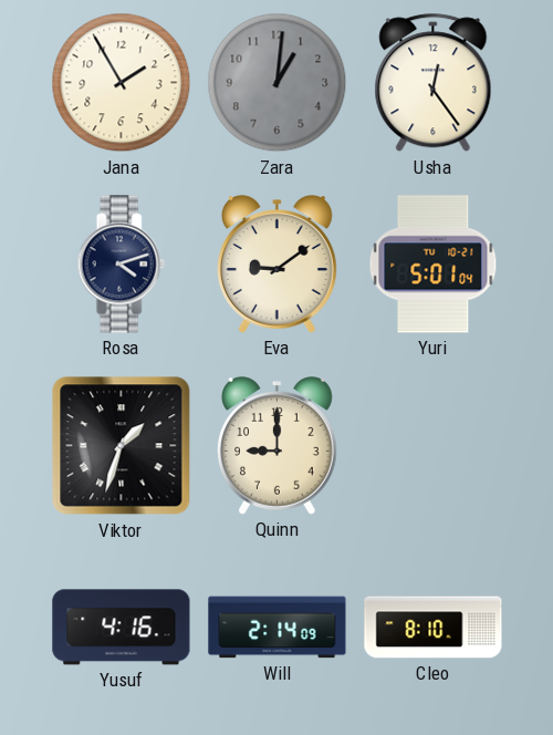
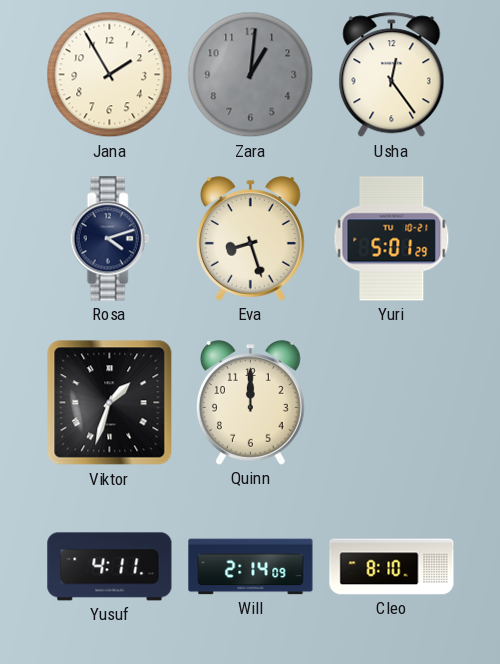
Eva: 9:09 -> 8:27 (250, 239)
Yuri: 5:01:04 -> 5:01:29 (392, 239)
Quinn: 9:00 -> 12:00 (250, 403)
Yusuf: 4:16 -> 4:11 (110, 567)
